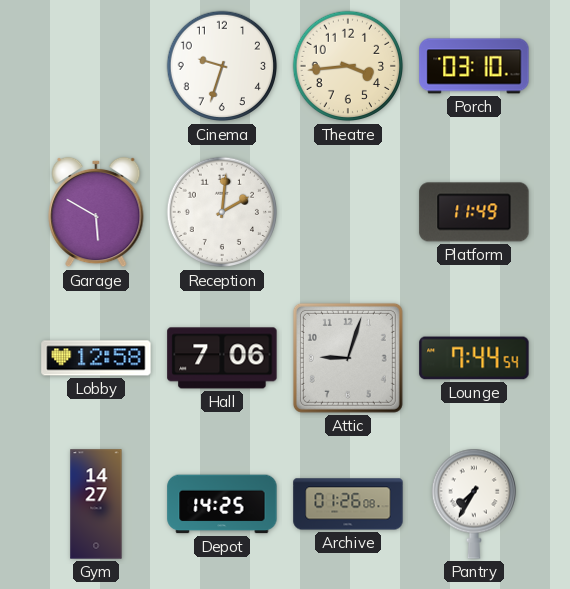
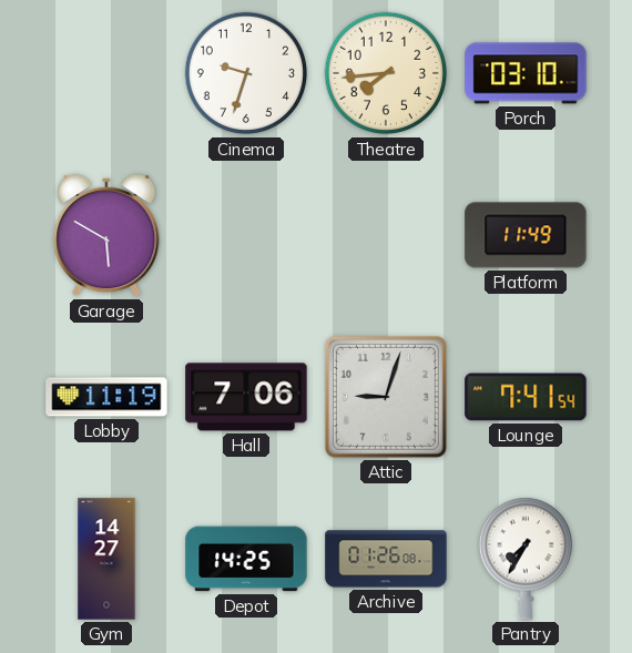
Theatre: 3:44 -> 7:44 (386, 73)
Reception: 2:01 -> none (222, 212)
Lobby: 12:58 -> 11:19 (106, 397)
Lounge: 7:44 -> 7:41 (526, 397)
